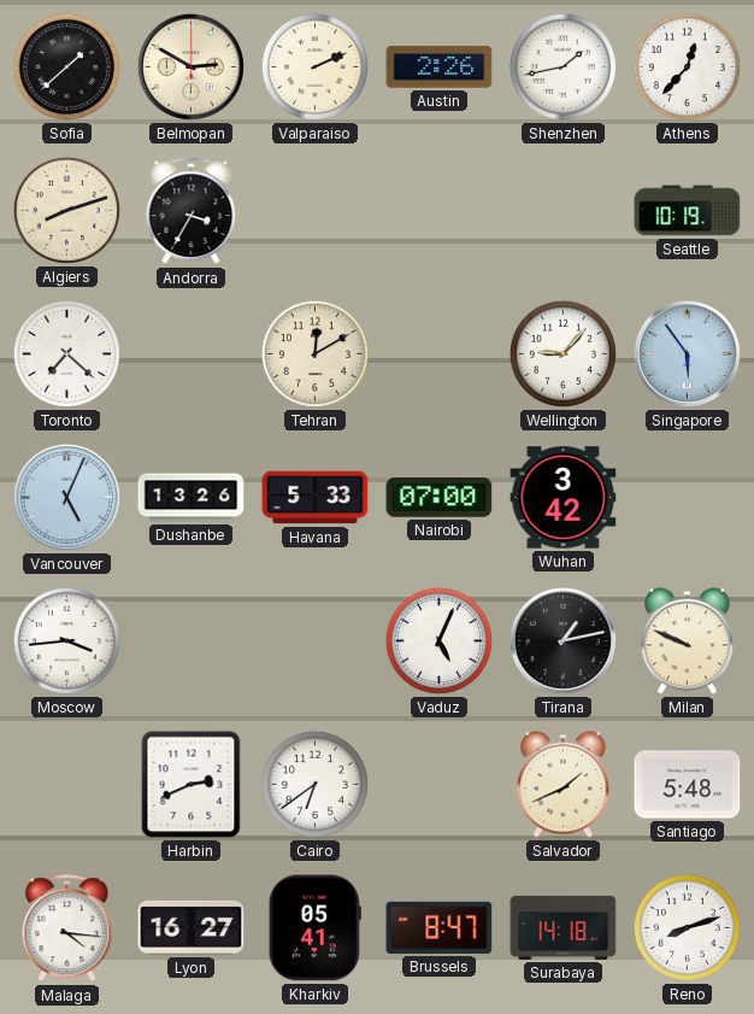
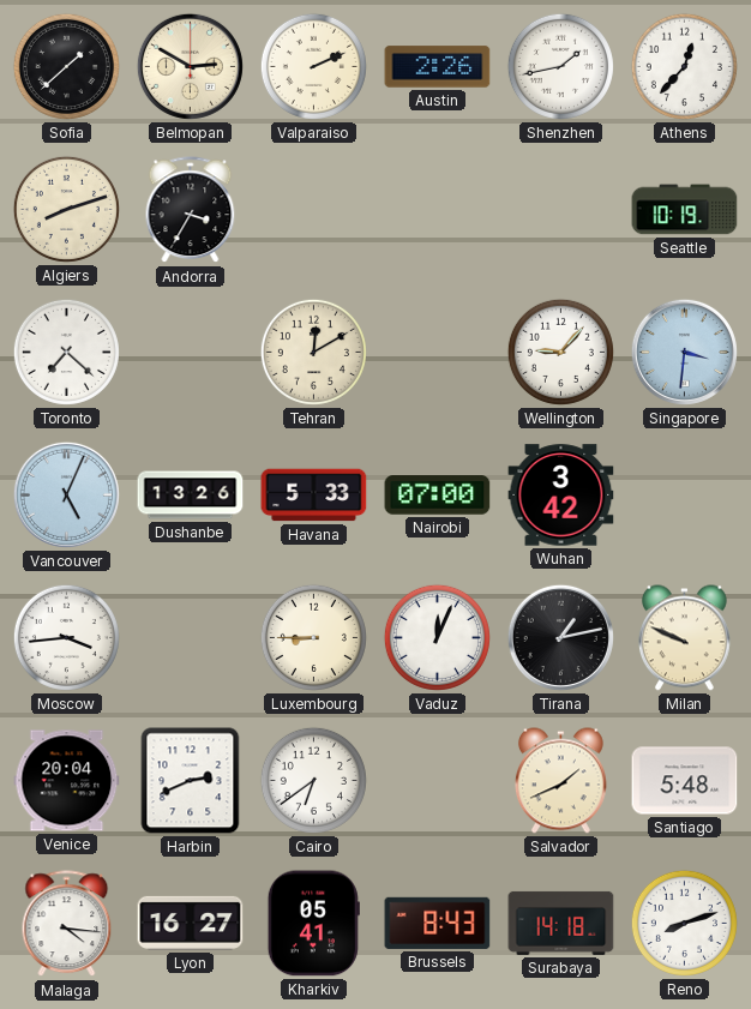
Singapore: 5:54 -> 3:31 (684, 352)
Luxembourg: none -> 8:45 (313, 637)
Vaduz: 5:04 -> 12:04 (437, 637)
Venice: none -> 20:04 (67, 781)
Brussels: 8:47 -> 8:43 (438, 923)
